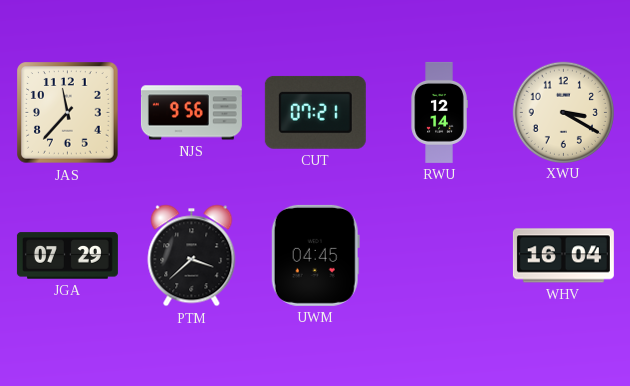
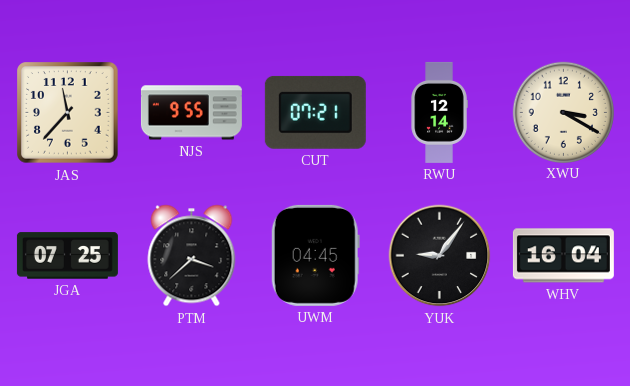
NJS: 9:56 -> 9:55 (191, 113)
JGA: 07:29 -> 07:25 (67, 256)
YUK: none -> 9:06 (440, 256)
